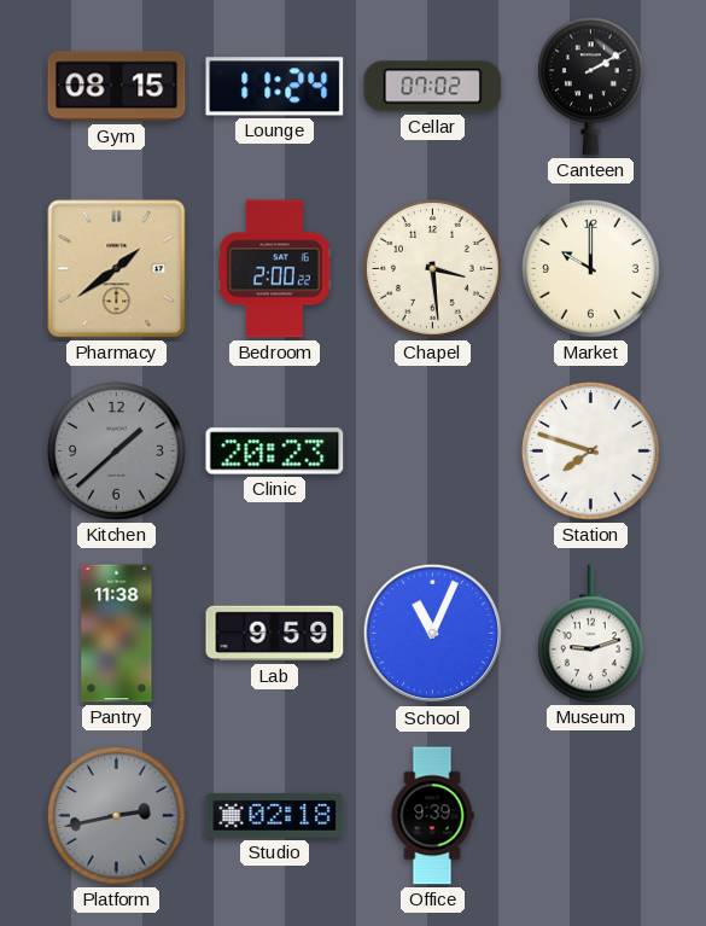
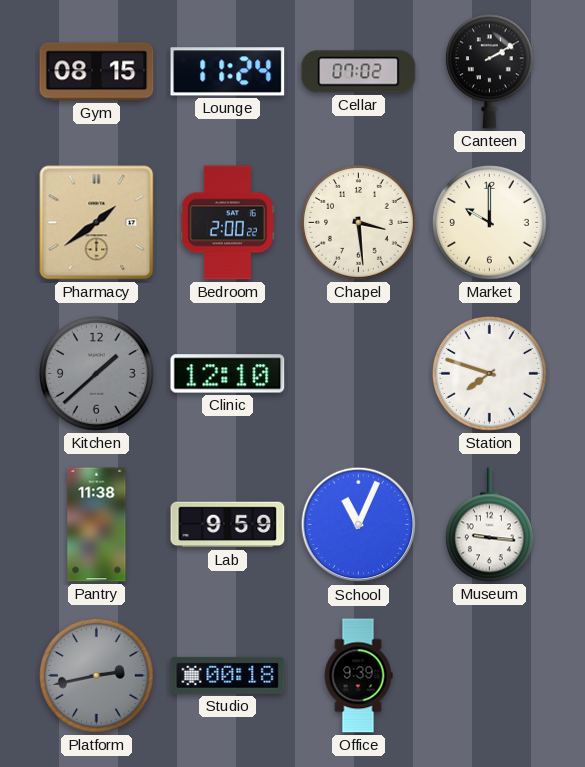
Clinic: 20:23 -> 12:10 (228, 374)
Museum: 9:12 -> 9:16 (489, 525)
Studio: 02:18 -> 00:18 (228, 675)
